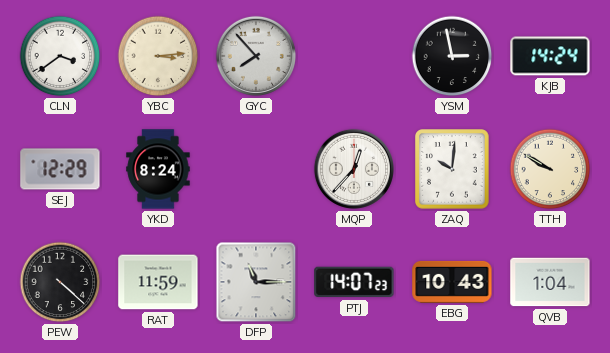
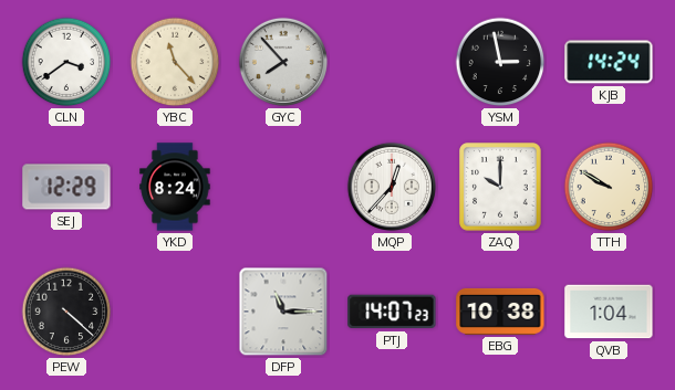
YBC: 3:14 -> 11:23 (175, 62)
ZAQ: 10:01 -> 10:00 (500, 187)
RAT: 11:59 -> none (158, 282)
EBG: 10:43 -> 10:38 (500, 312)
